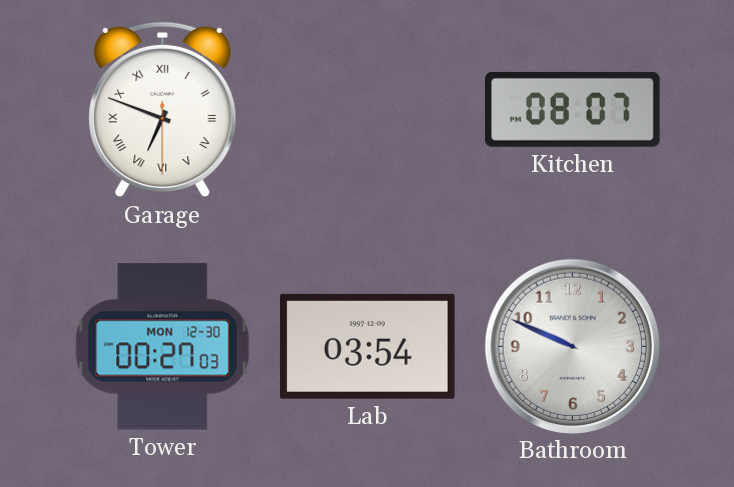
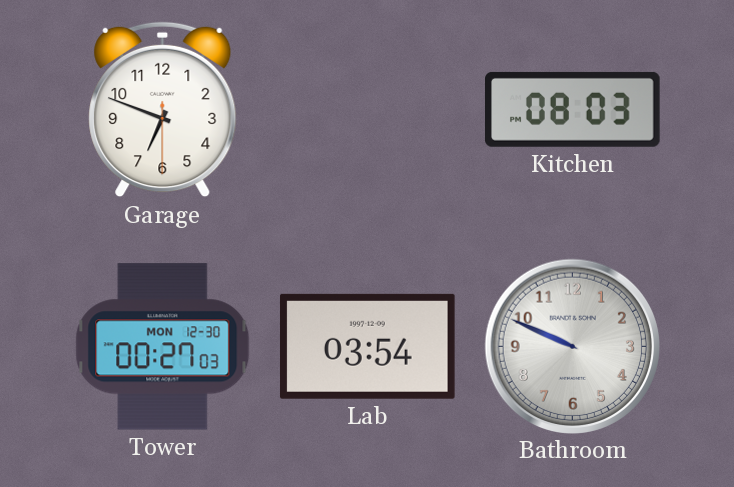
Garage numerals: Roman -> Arabic (163, 110)
Kitchen: 08:07 -> 08:03 (573, 109)
